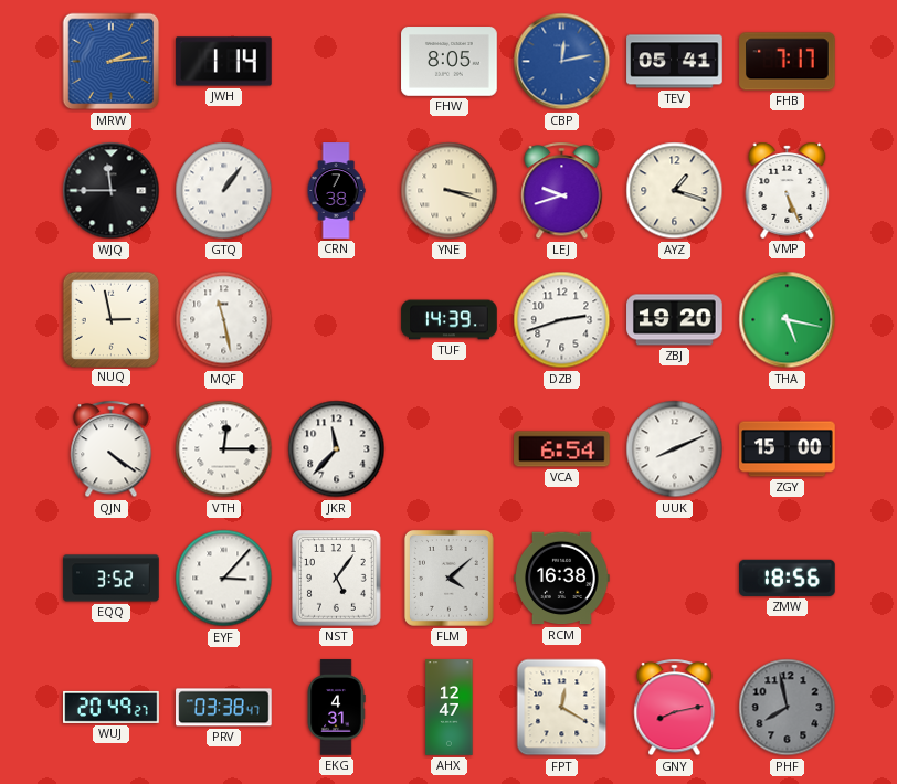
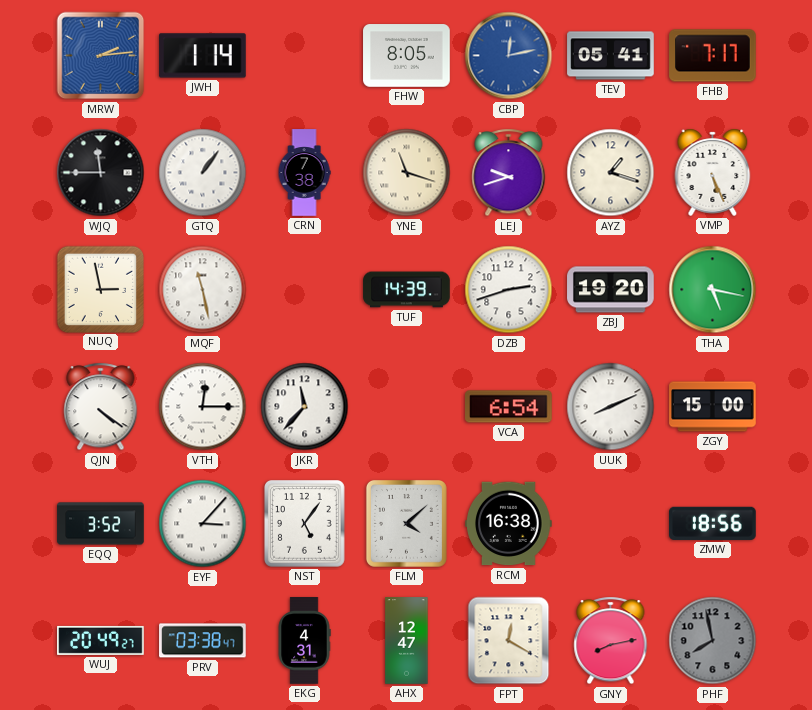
YNE: 3:18 -> 11:18 (407, 173)
